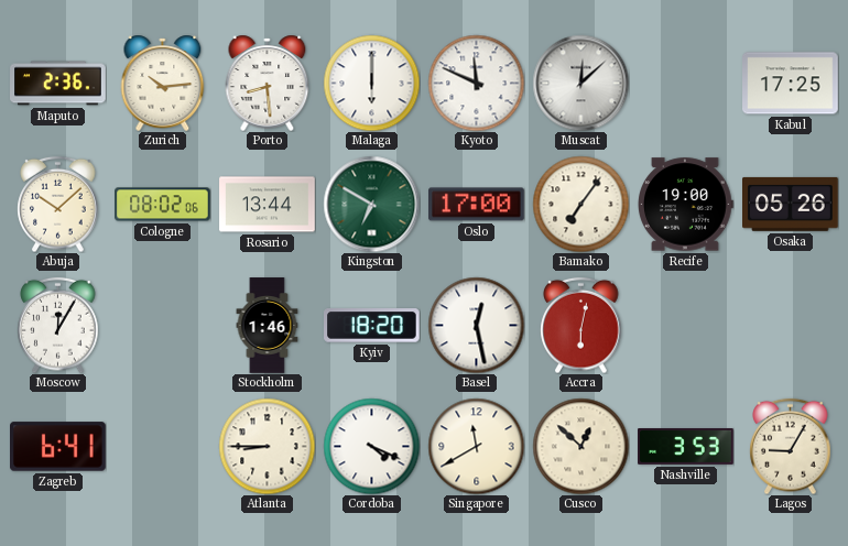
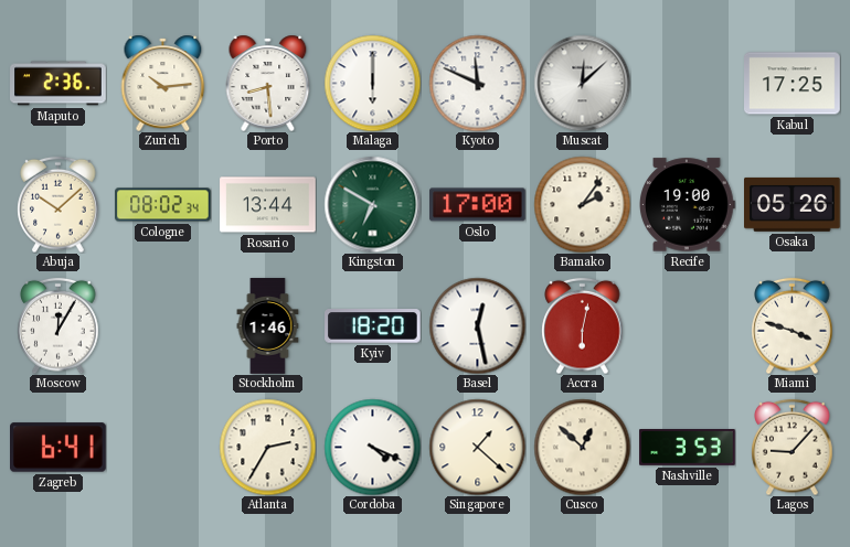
Cologne: 08:02:06 -> 08:02:34 (163, 205)
Bamako: 7:06 -> 2:06 (582, 204)
Miami: none -> 3:48 (793, 325)
Atlanta: 8:45 -> 2:35 (267, 447)
Singapore: 11:40 -> 1:22 (477, 447)
Lagos: 9:05 -> 9:07 (793, 447)
